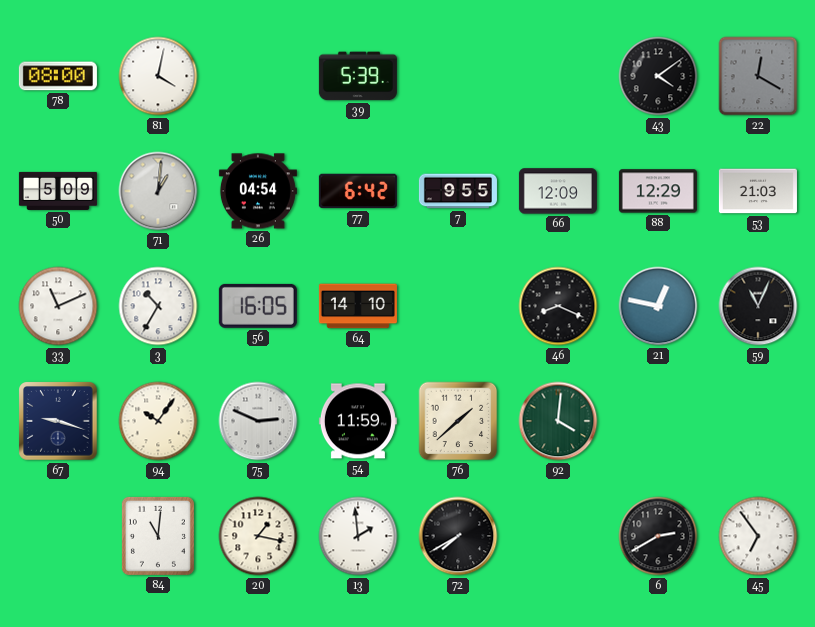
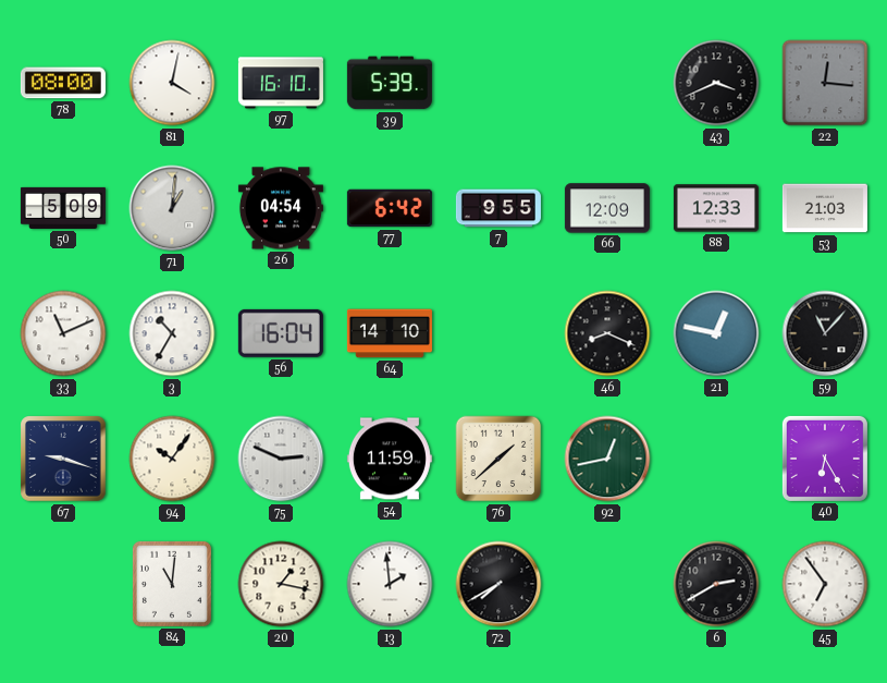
97: none -> 16:10 (281, 83)
43: 4:09 -> 3:41 (716, 83)
22: 12:20 -> 12:16 (825, 83)
88: 12:29 -> 12:33 (716, 208)
56: 16:05 -> 16:04 (281, 333)
59: 11:04 -> 11:07 (825, 333)
92: 4:01 -> 12:43 (607, 459)
40: none -> 6:25 (825, 459)
